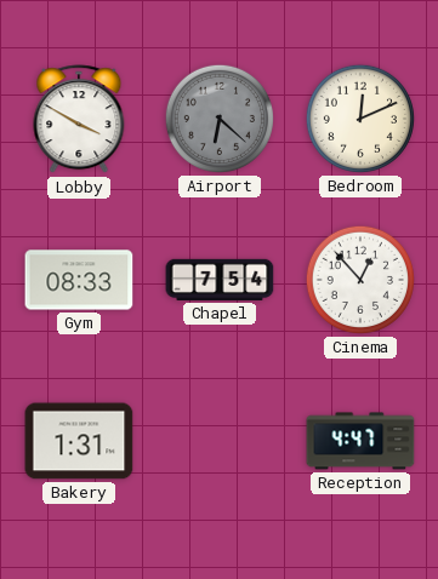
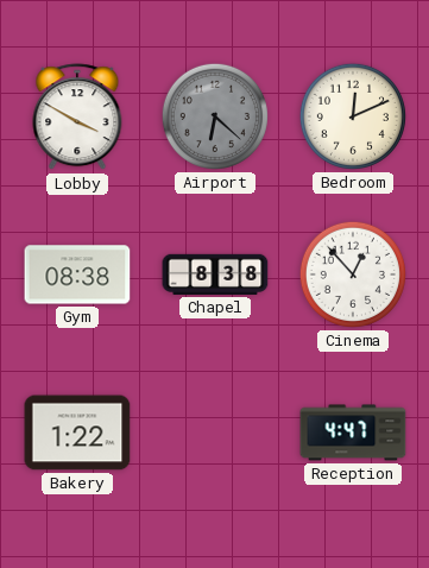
Gym: 08:33 -> 08:38 (77, 274)
Chapel: 7:54 -> 8:38 (215, 274)
Bakery: 1:31 -> 1:22 (77, 433)
